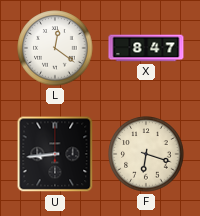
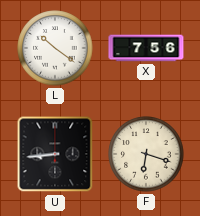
L: 12:21 -> 10:21 (55, 48)
X: 8:47 -> 7:56 (146, 48)
